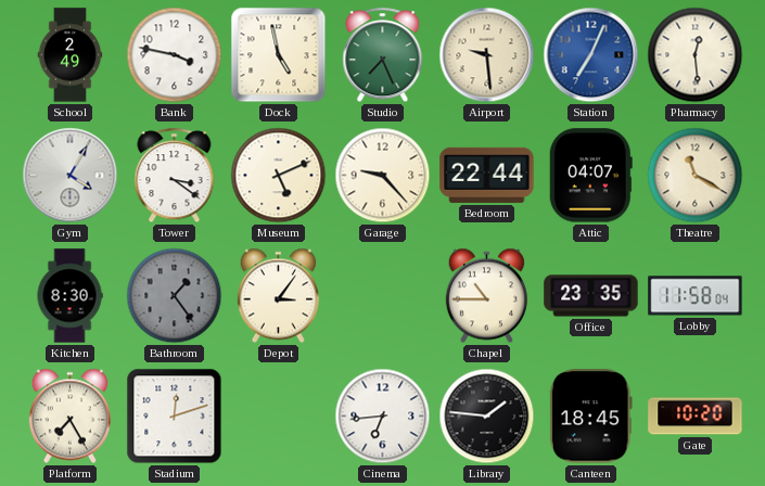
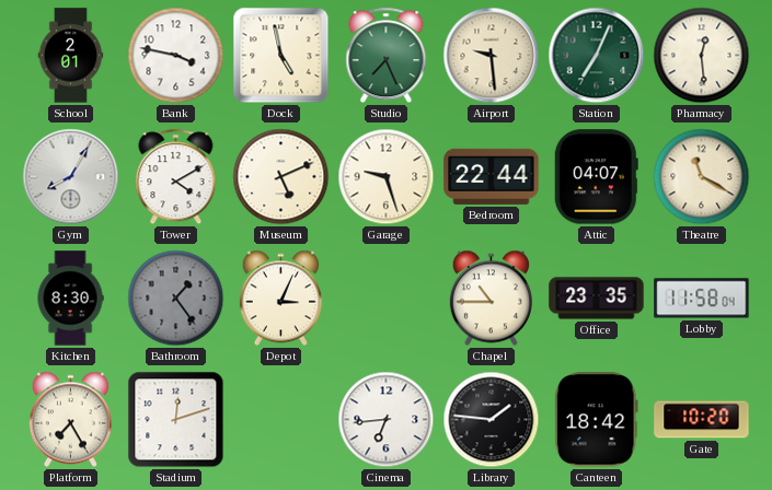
School: 2:49 -> 2:01 (71, 56)
Station dial: blue -> green (597, 56)
Gym: 4:05 -> 8:05 (71, 177)
Tower: 3:21 -> 4:10 (176, 177)
Garage: 9:23 -> 9:27 (387, 177)
Depot: 3:06 -> 3:04 (280, 299)
Canteen: 18:45 -> 18:42 (596, 420)
